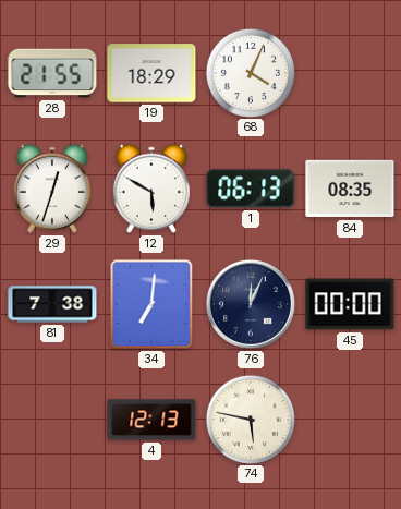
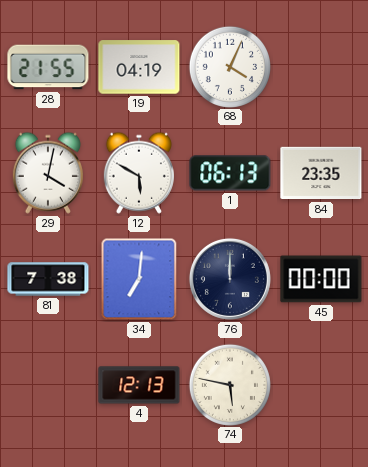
19: 18:29 -> 04:19 (139, 67)
29: 12:33 -> 4:02 (48, 173)
84: 08:35 -> 23:35 (321, 173)
76: 12:04 -> 12:00 (230, 279)
